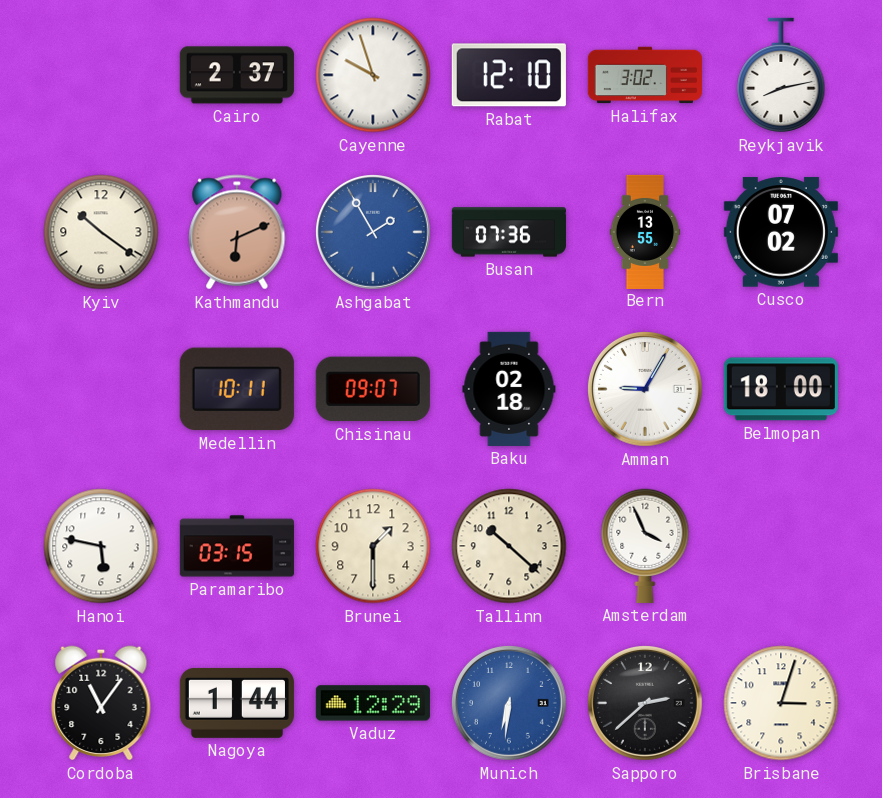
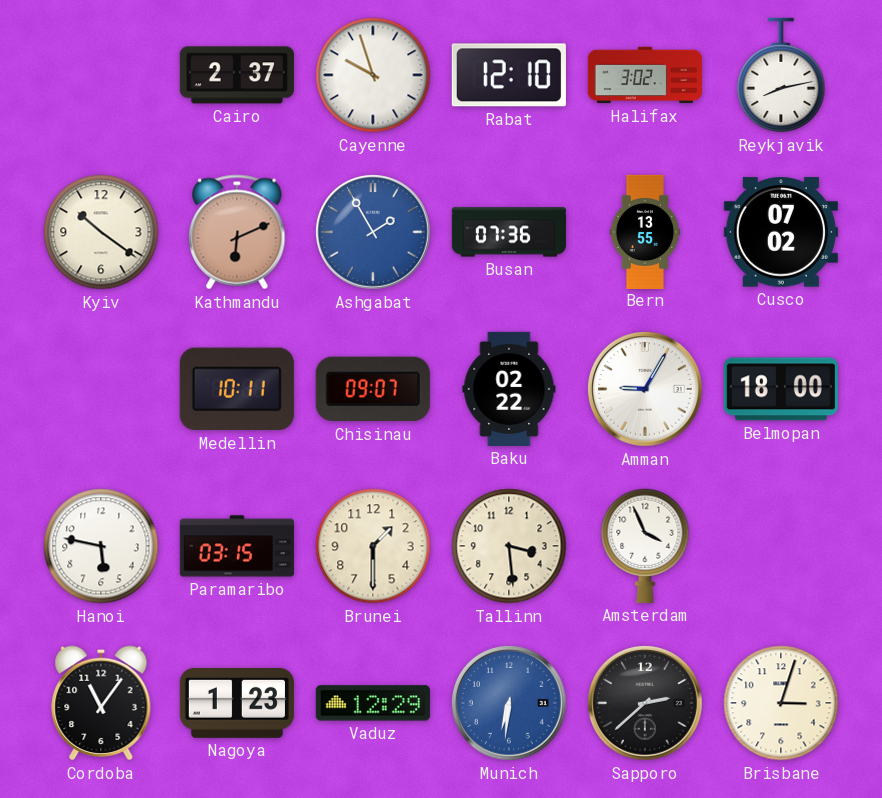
Baku: 02:18 -> 02:22 (509, 389)
Tallinn: 10:22 -> 3:29 (509, 546)
Nagoya: 1:44 -> 1:23 (237, 703)
